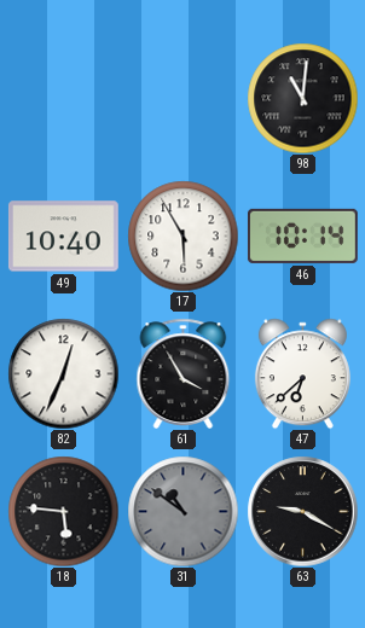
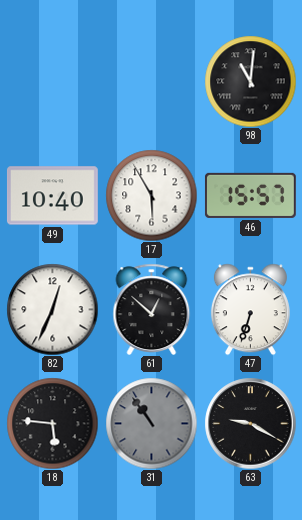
46: 10:14 -> 15:57 (250, 195)
61: 3:55 -> 12:52 (152, 309)
47: 6:38 -> 6:33 (250, 309)
31: 10:51 -> 10:54 (151, 423)
